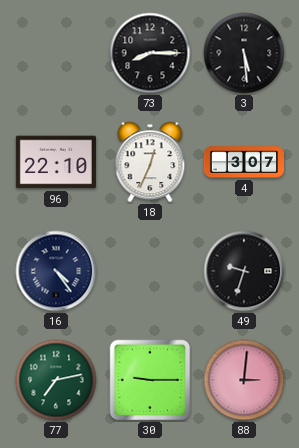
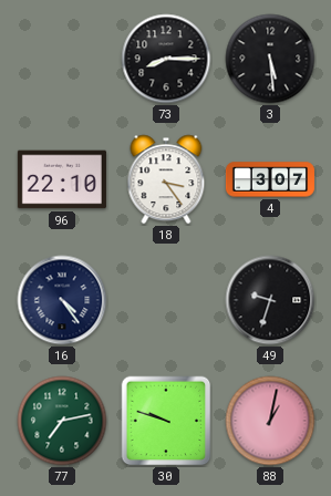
18: 12:34 -> 3:24 (166, 179)
30: 9:15 -> 9:48 (166, 421)
88: 3:01 -> 1:02 (270, 421)
